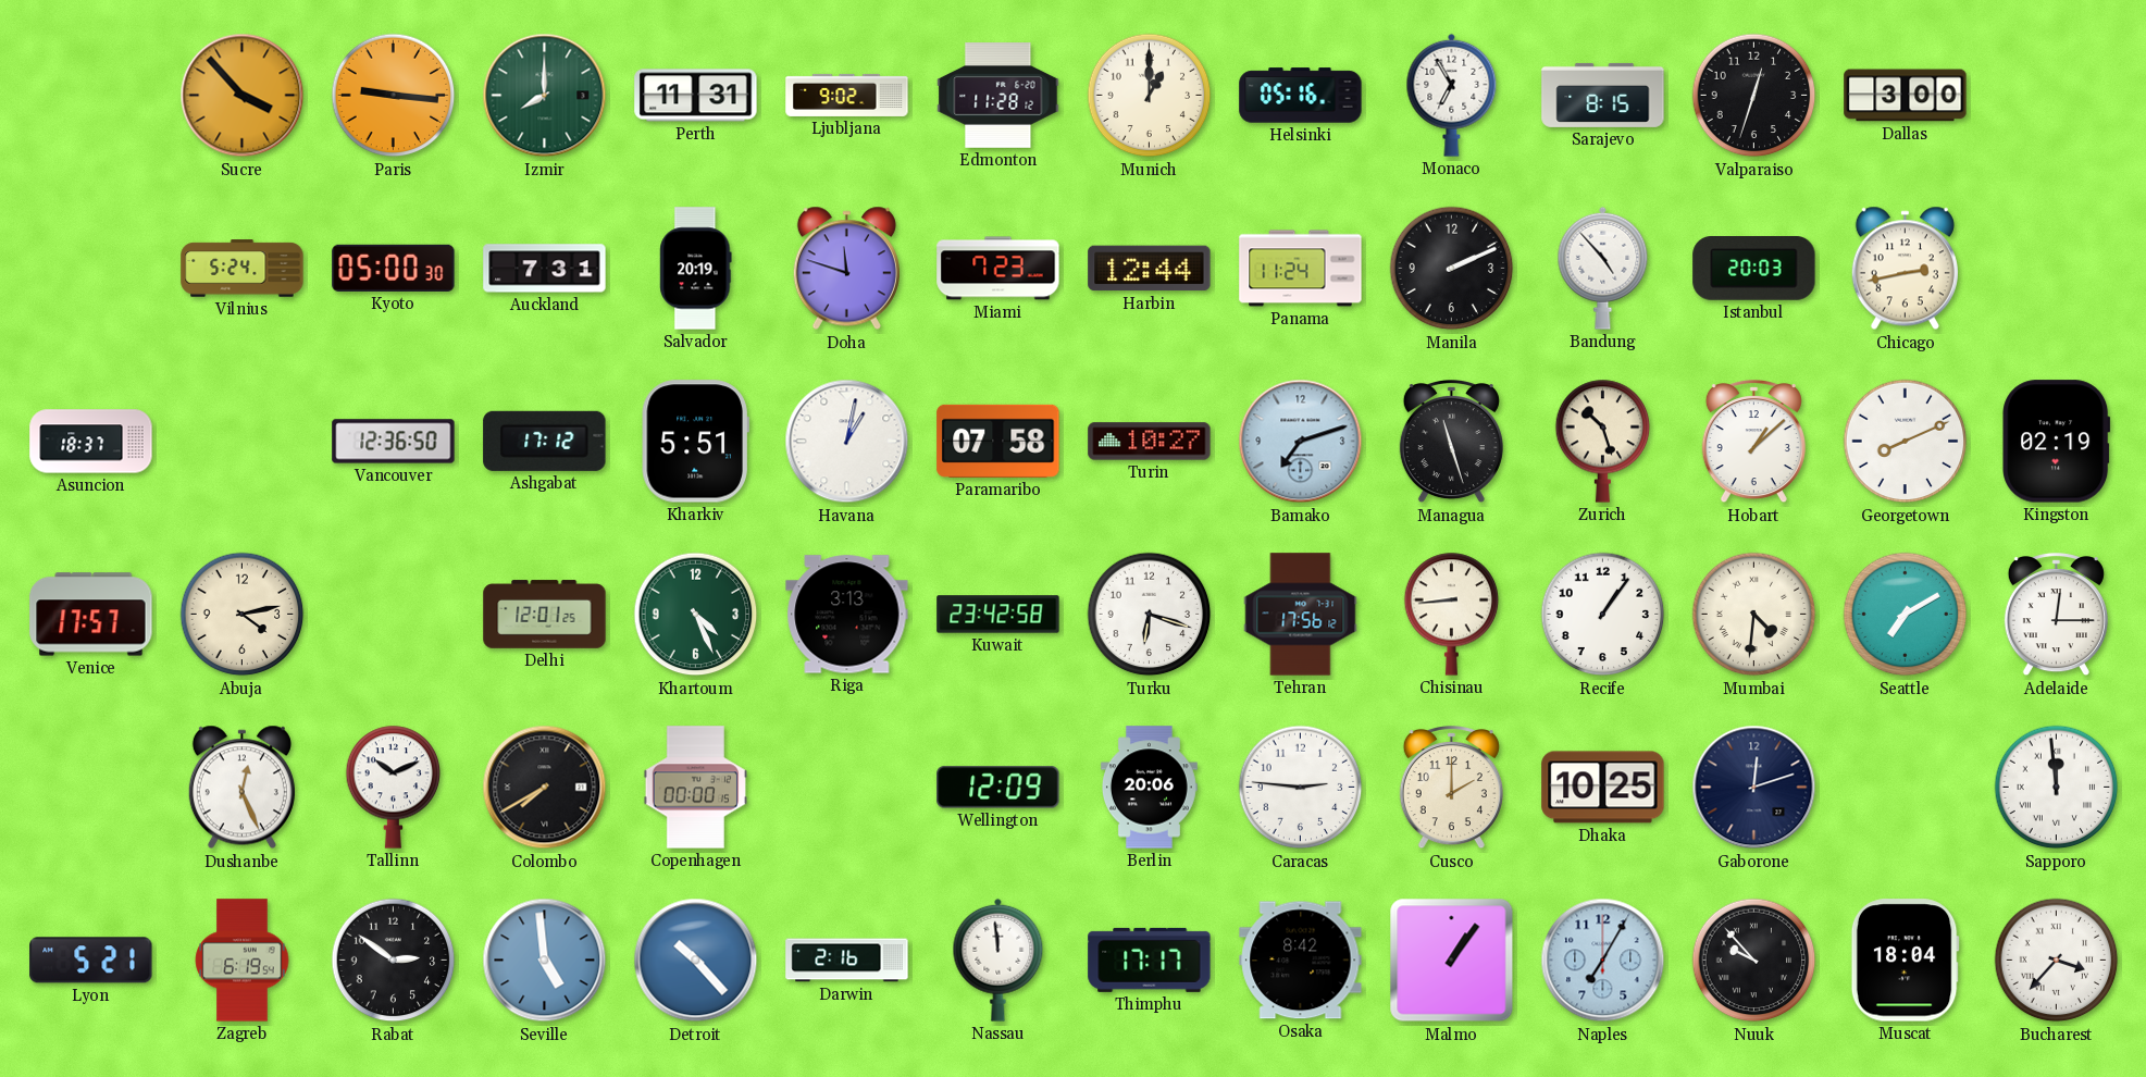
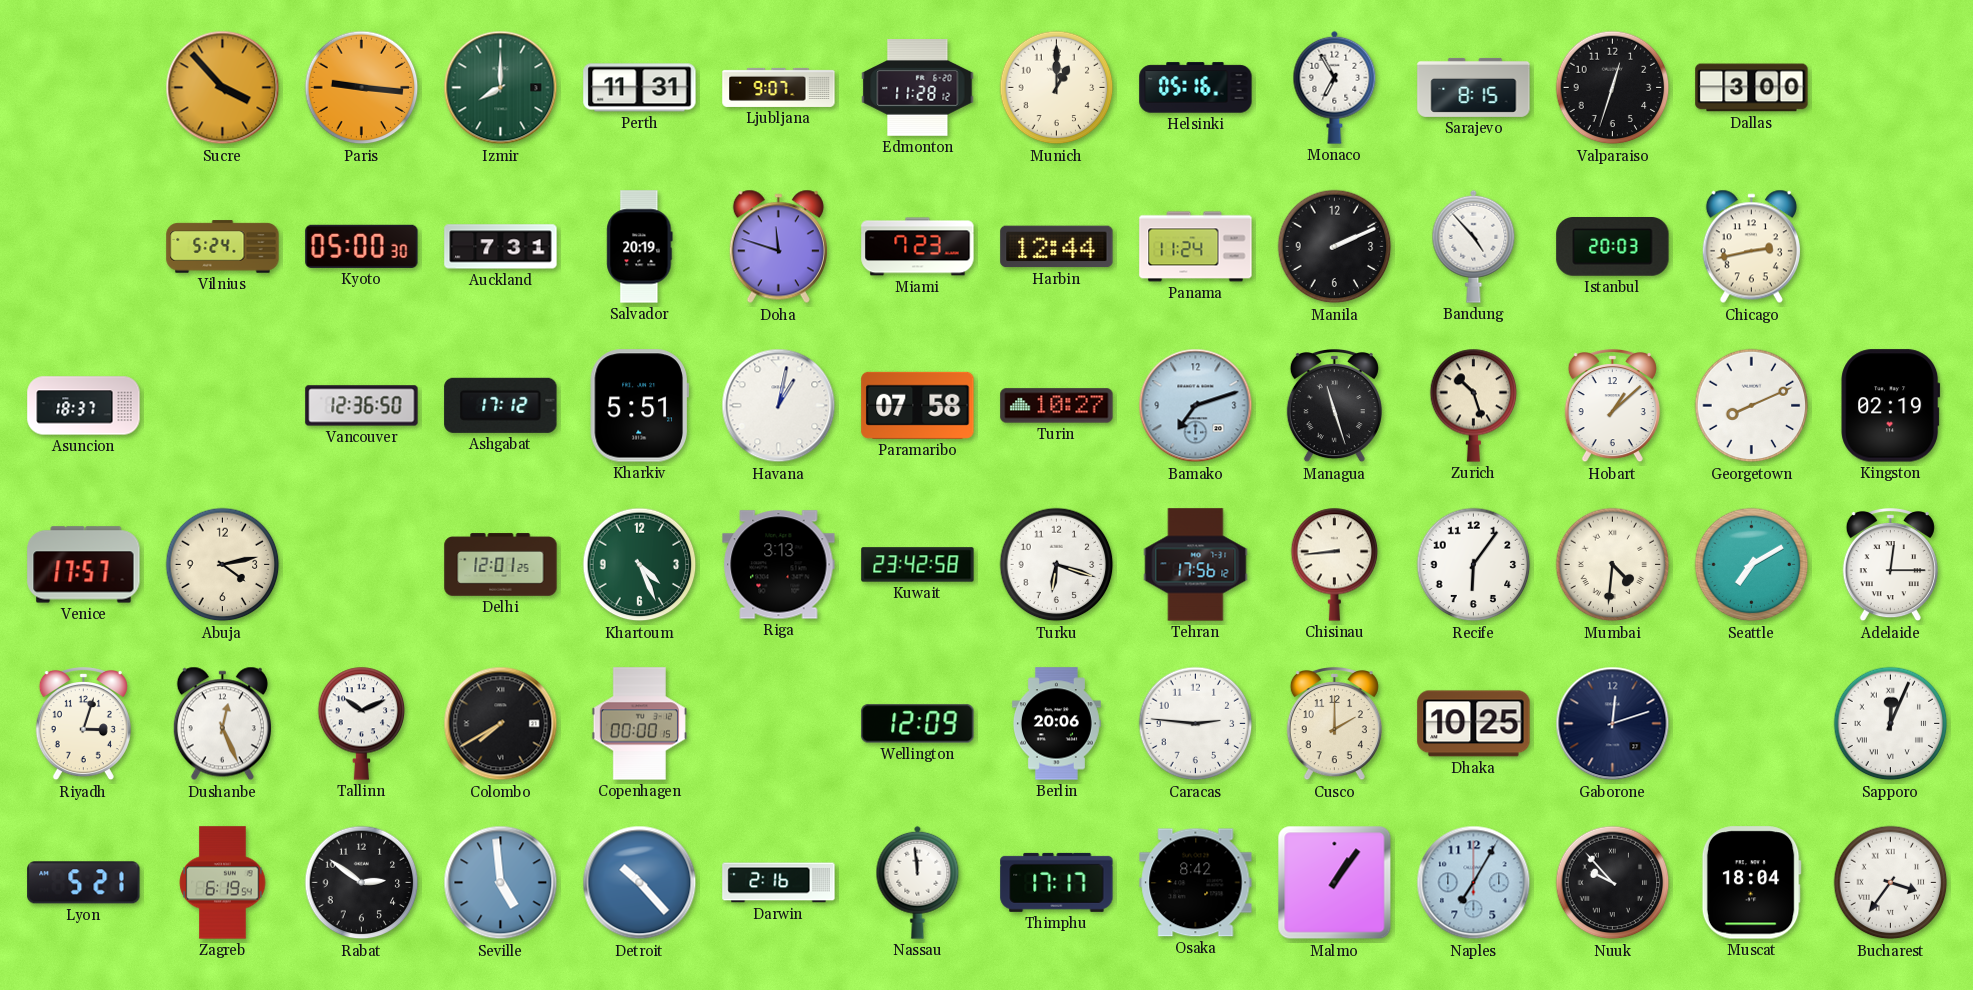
Ljubljana: 9:02 -> 9:07 (779, 87)
Recife: 1:06 -> 6:06 (1474, 565)
Riyadh: none -> 3:03 (83, 725)
Sapporo: 11:59 -> 12:04 (1891, 724)
Bucharest: 3:37 -> 3:36 (1891, 883)
